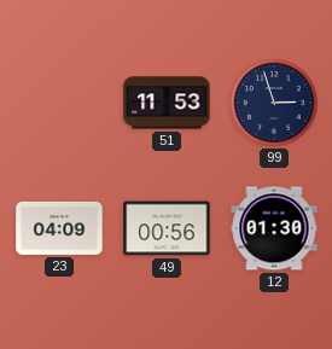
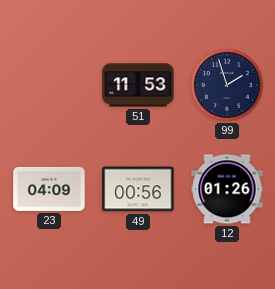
99: 2:57 -> 1:57 (227, 85)
12: 01:30 -> 01:26 (227, 189)
